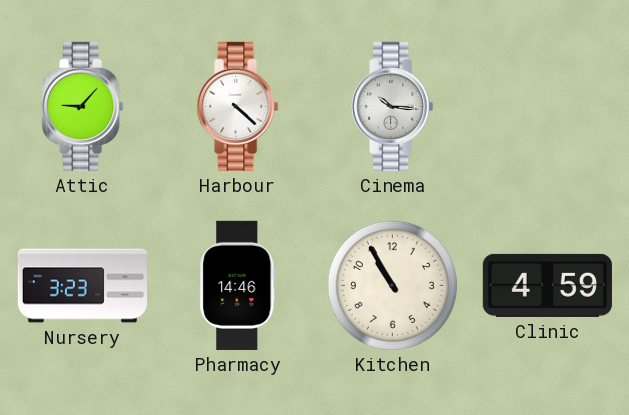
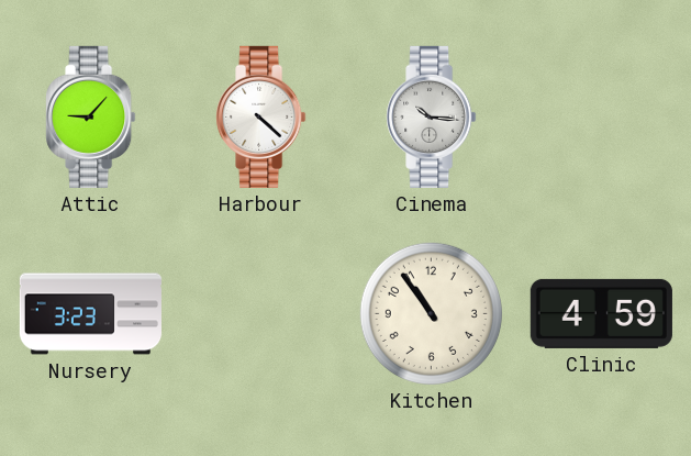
Pharmacy: 14:46 -> none (238, 285)
Kitchen: 10:55 -> 10:54 (431, 313)
